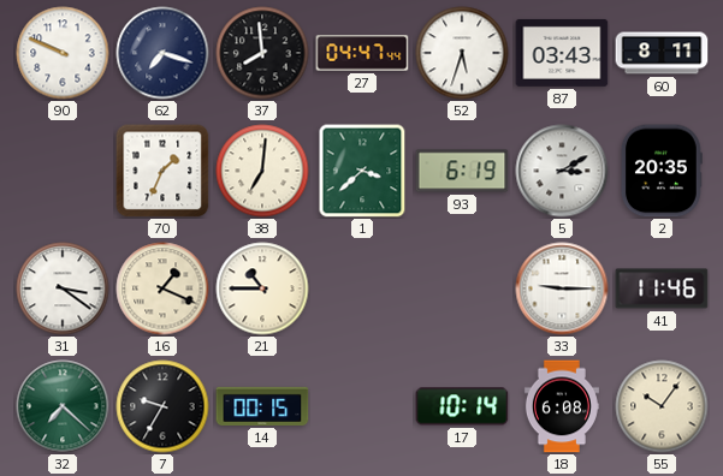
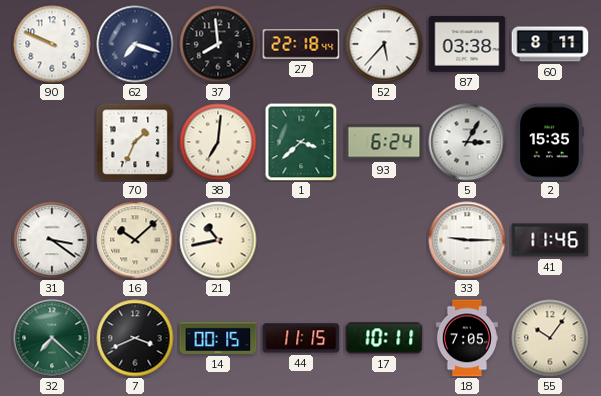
27: 04:47 -> 22:18 (301, 44)
52: 5:33 -> 5:37 (384, 44)
87: 03:43 -> 03:38 (467, 44)
93: 6:19 -> 6:24 (384, 142)
5: 3:10 -> 3:05 (467, 142)
2: 20:35 -> 15:35 (550, 142)
16: 1:19 -> 10:08 (135, 240)
21: 10:45 -> 10:43 (218, 240)
7: 9:35 -> 3:41 (135, 338)
44: none -> 11:15 (301, 338)
17: 10:14 -> 10:11 (384, 338)
18: 6:08 -> 7:05 (467, 338)
